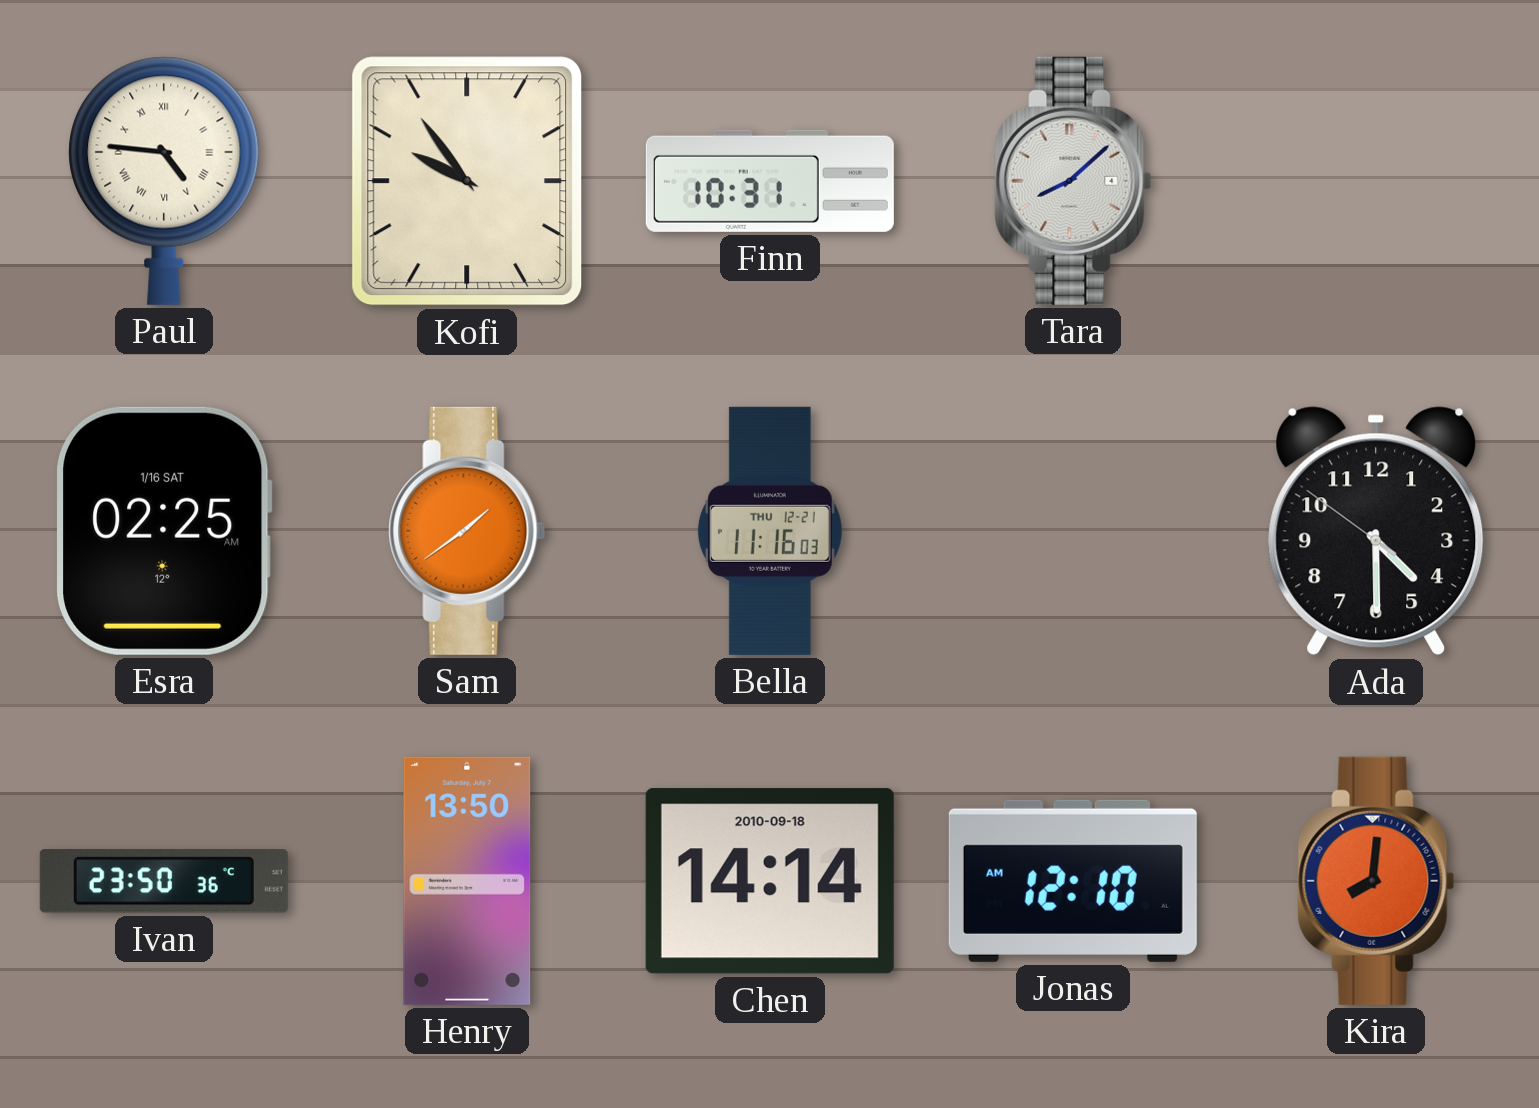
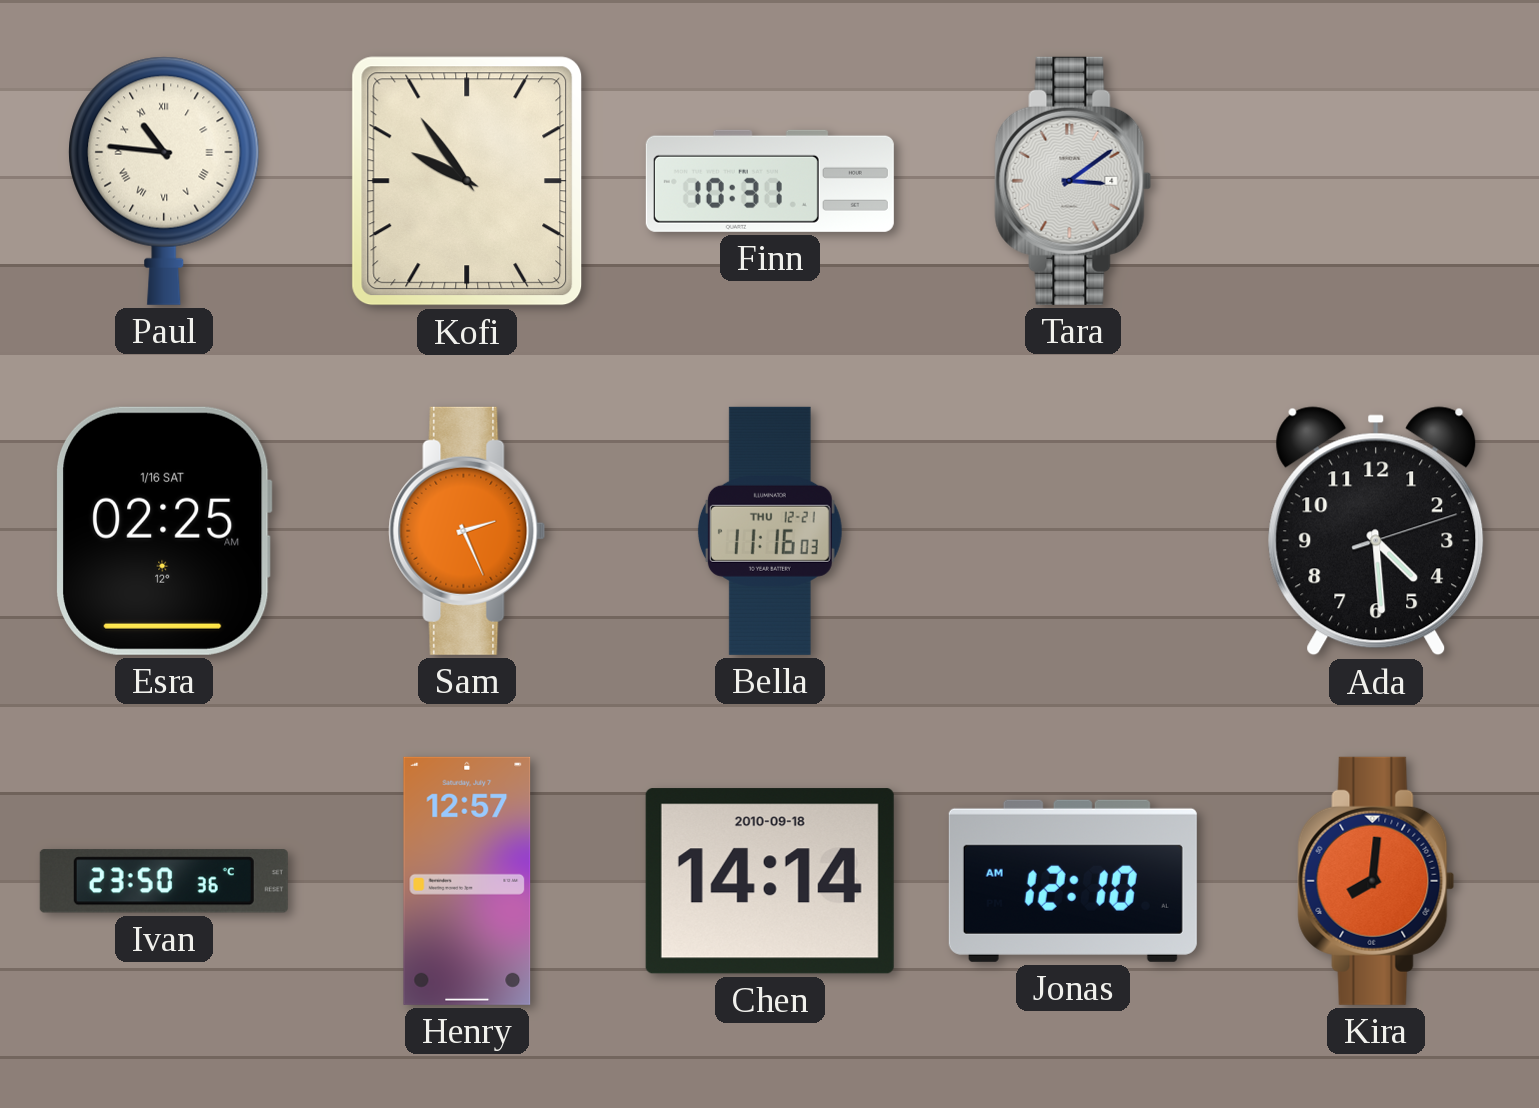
Paul: 4:46 -> 10:46 (164, 181)
Tara: 8:08 -> 3:09 (1073, 181)
Sam: 1:39 -> 2:26 (467, 531)
Ada: 4:29:51 -> 4:29:12 (1376, 531)
Henry: 13:50 -> 12:57 (467, 881)
